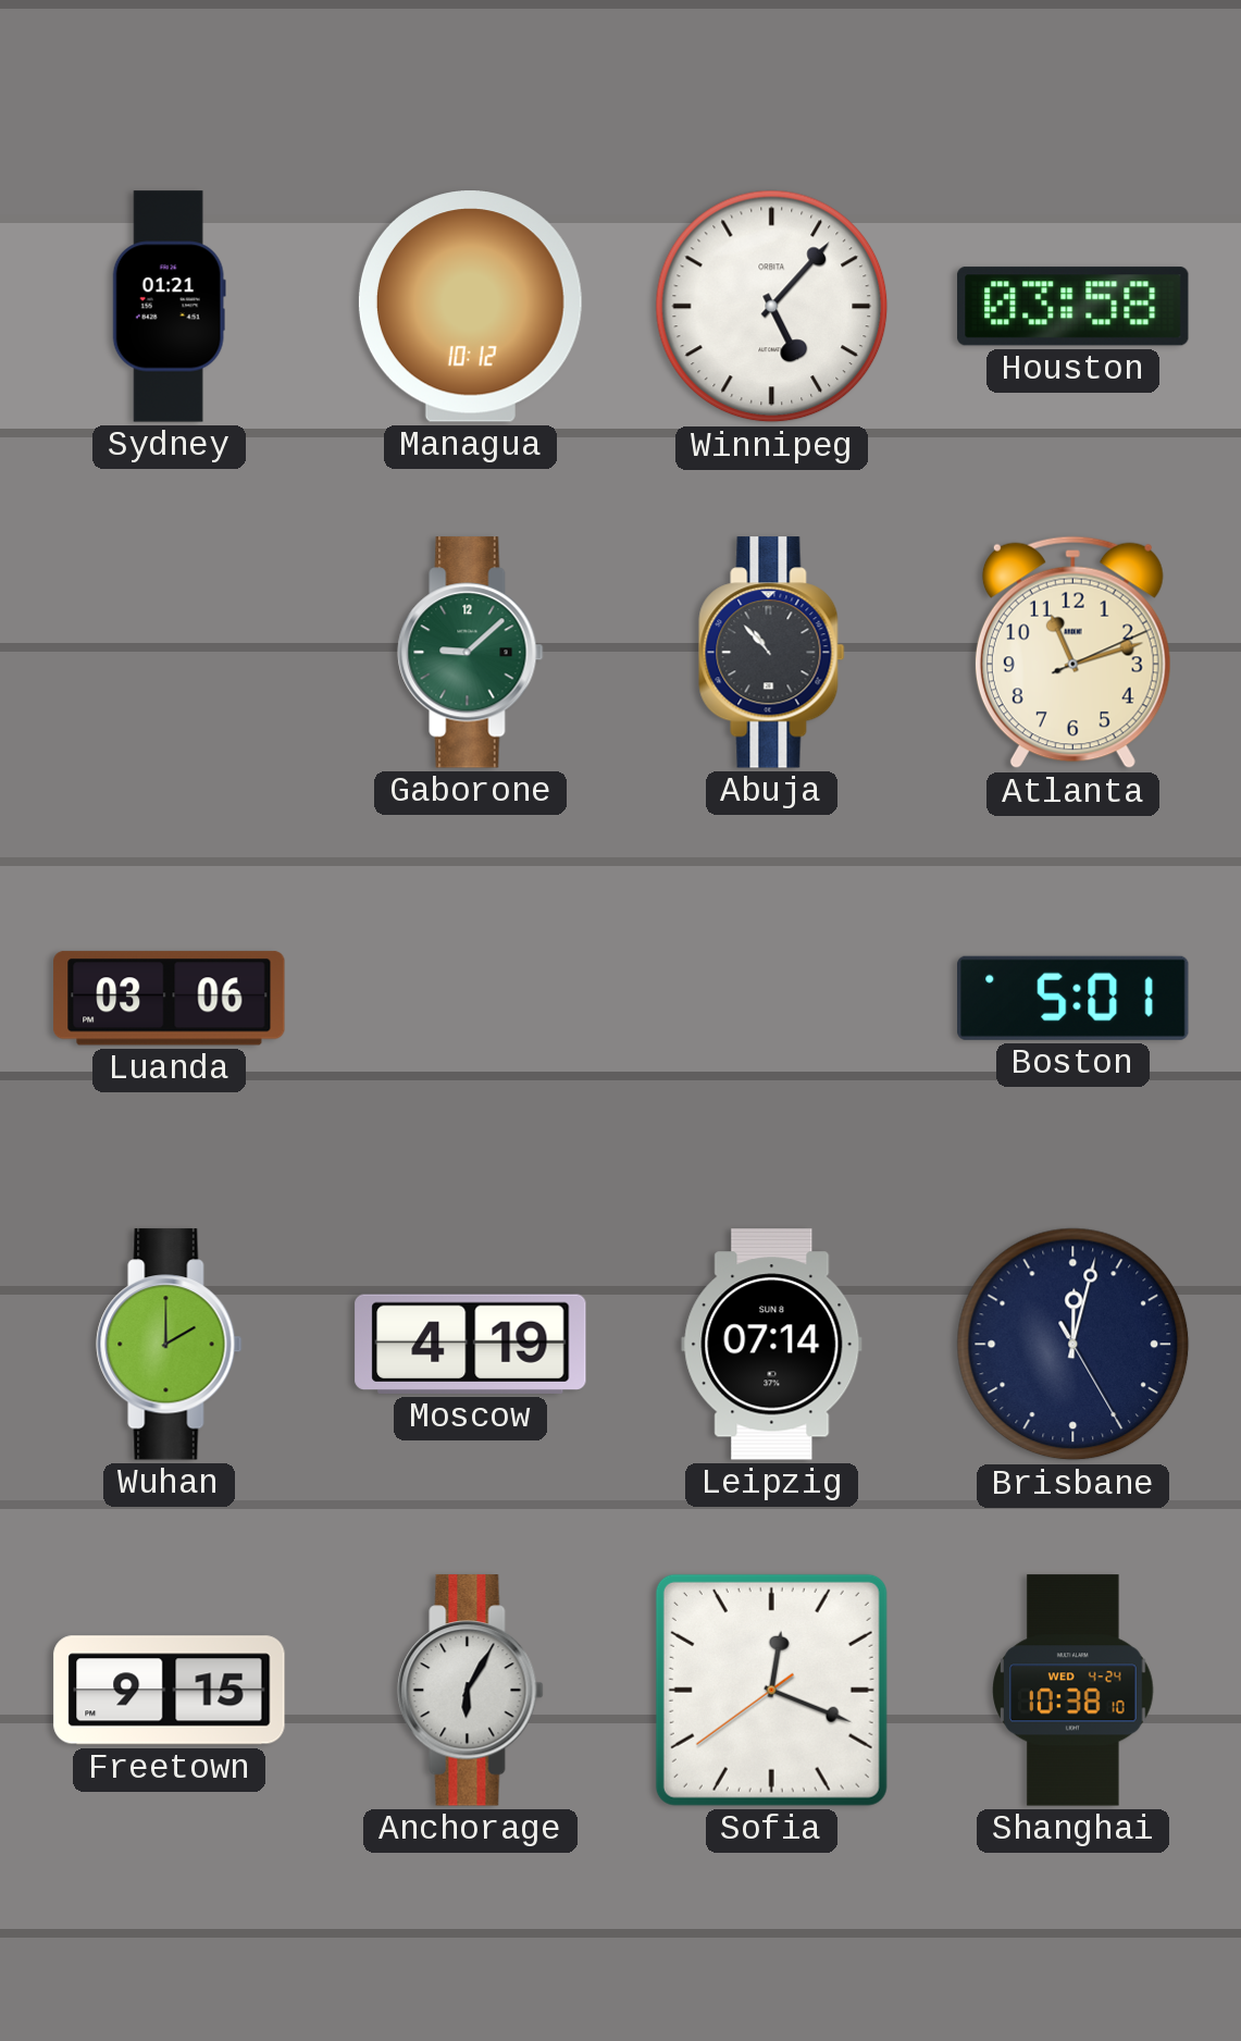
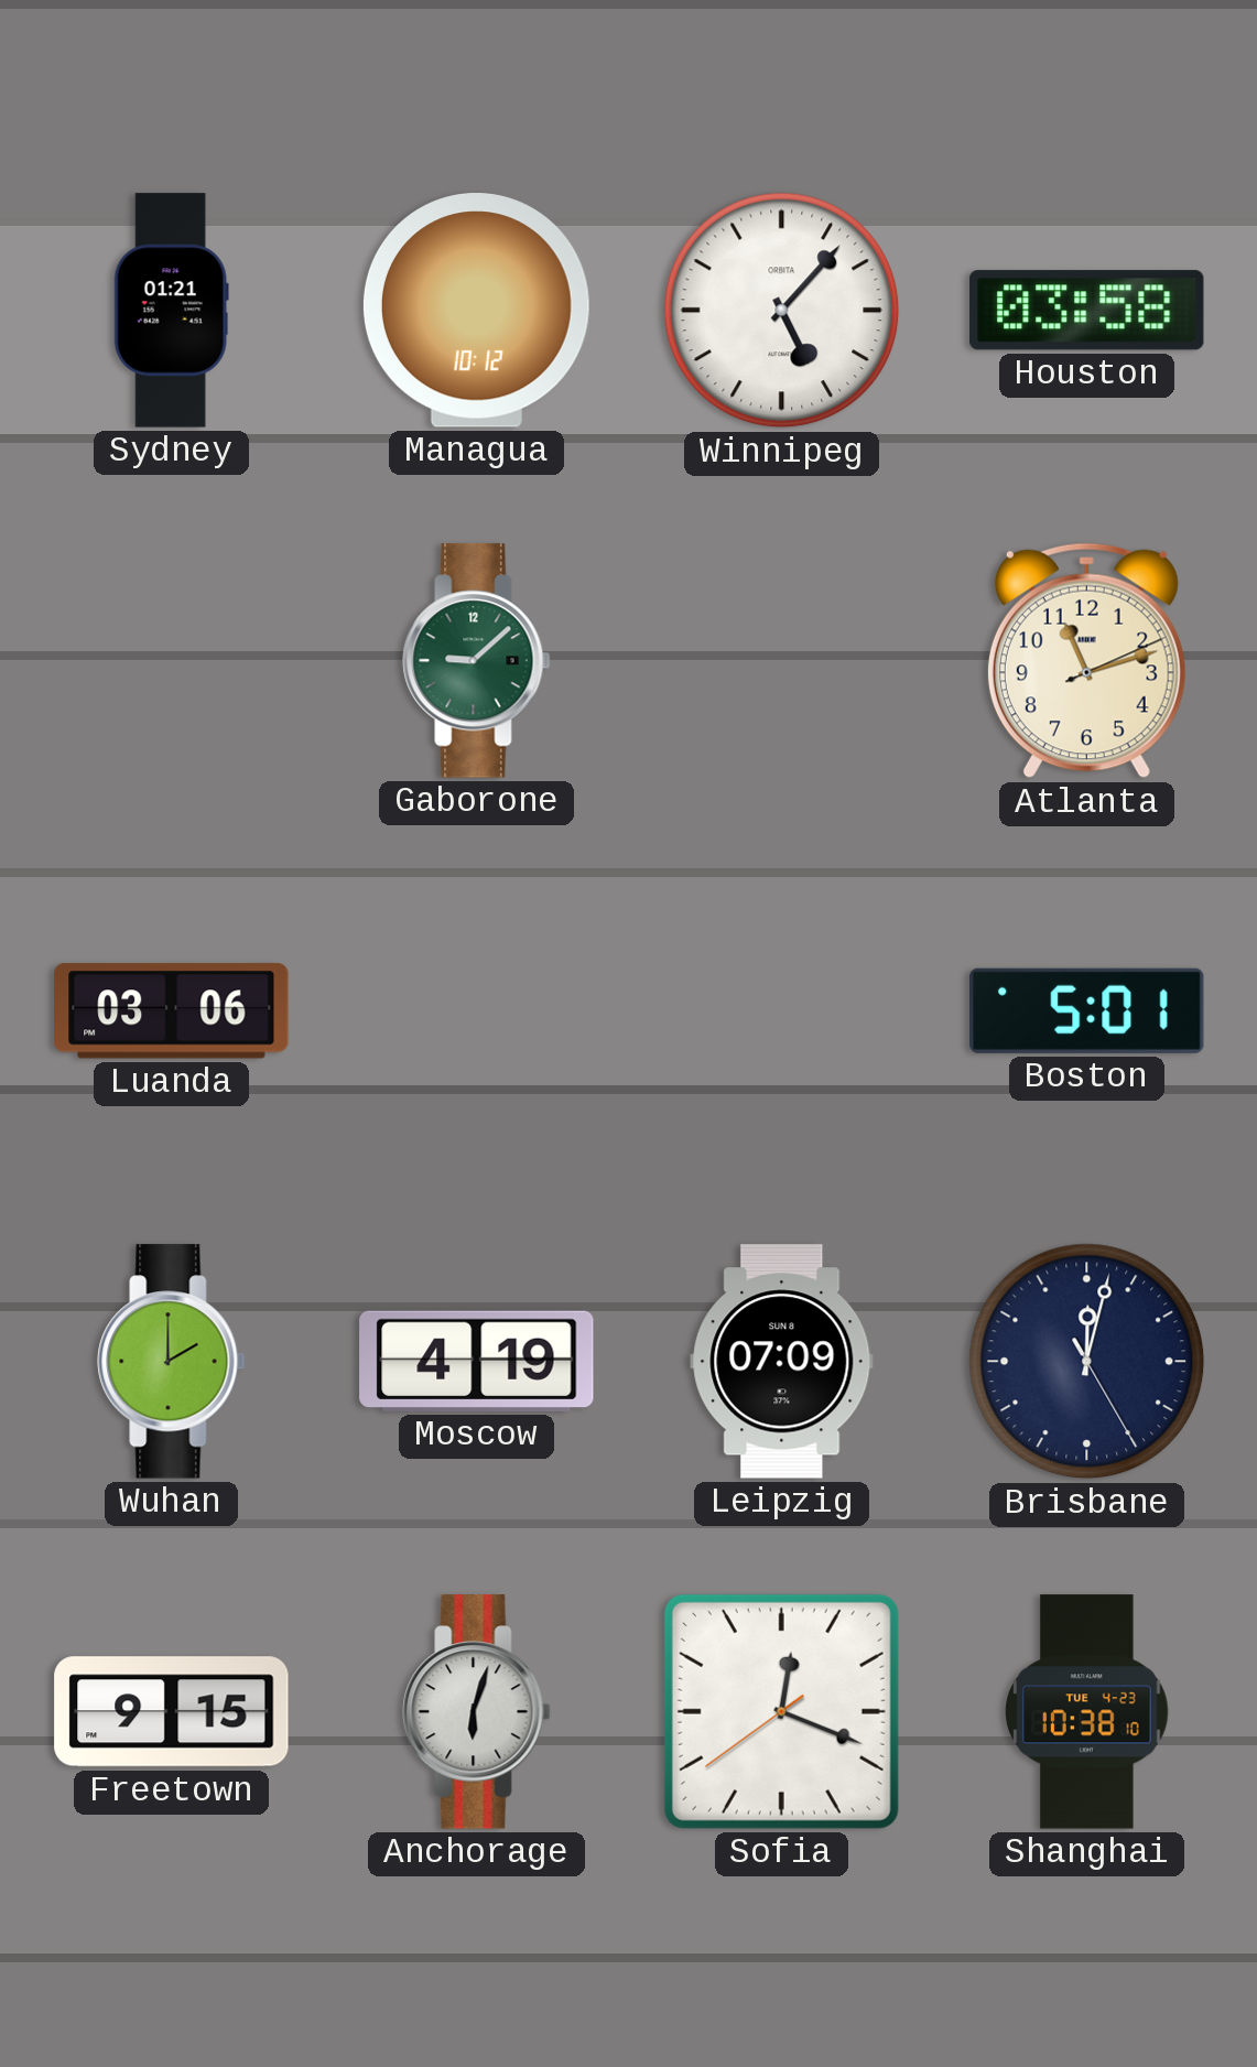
Abuja: 10:53 -> none (772, 653)
Leipzig: 07:14 -> 07:09 (782, 1362)
Anchorage: 6:05 -> 6:03 (477, 1712)
Shanghai date: WED 4-24 -> TUE 4-23 (1087, 1712)
